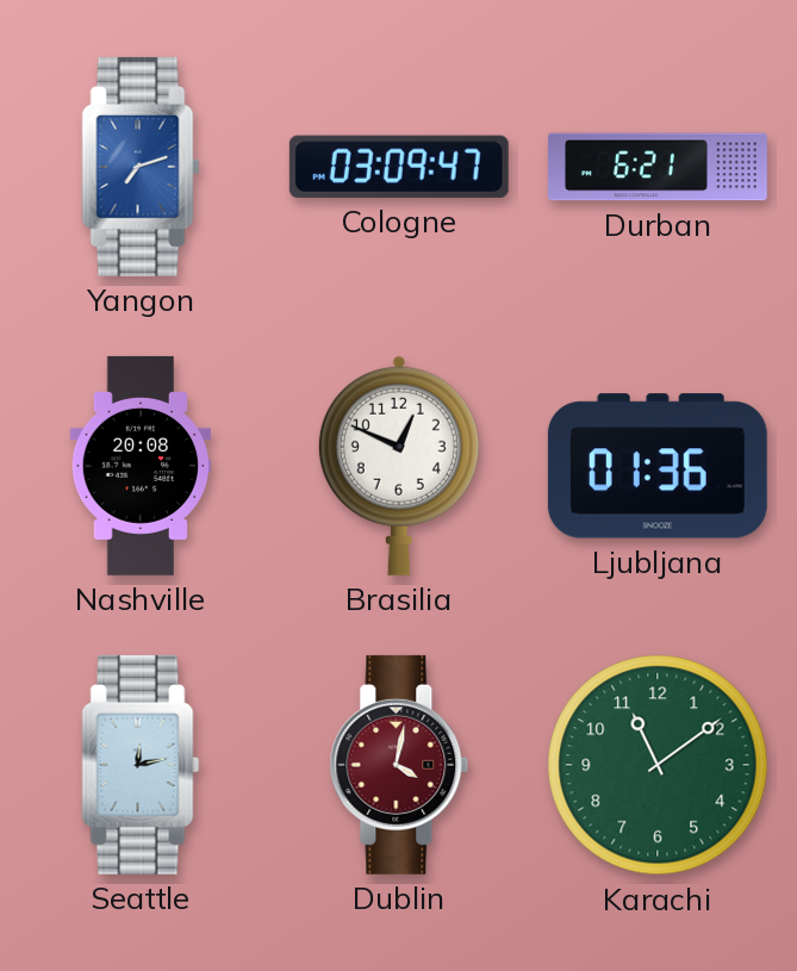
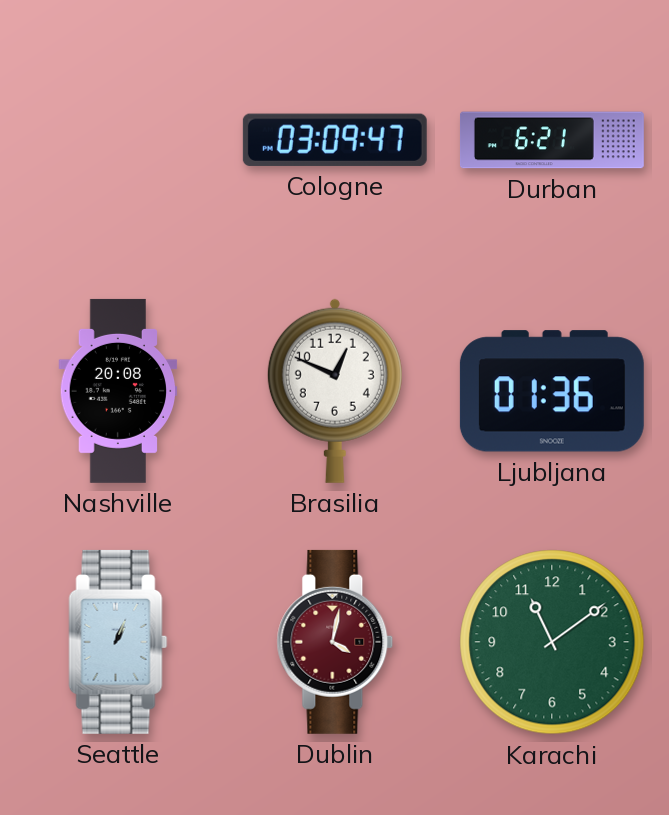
Yangon: 7:12 -> none (141, 167)
Seattle: 12:13 -> 1:04 (118, 642)
